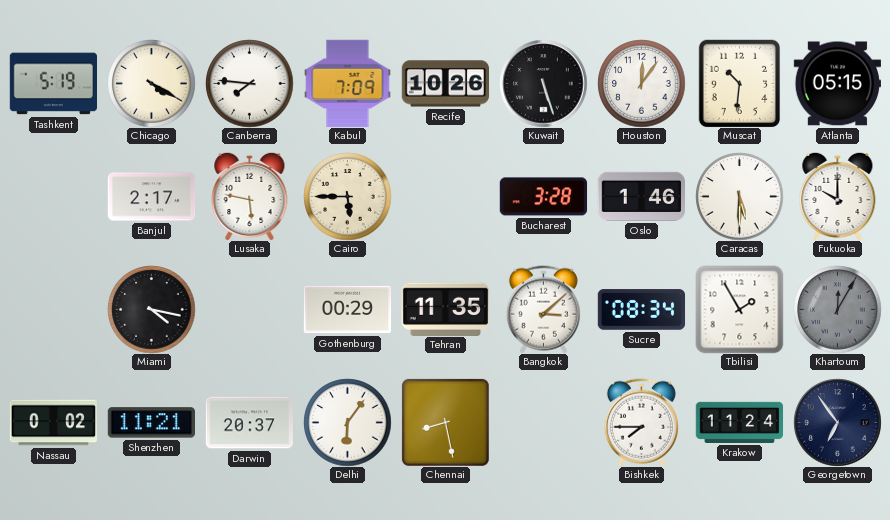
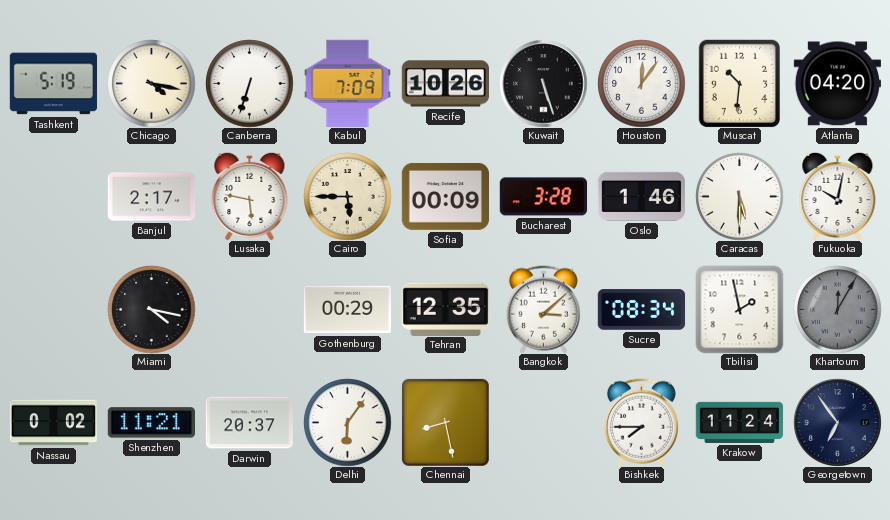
Chicago: 4:20 -> 4:17 (151, 83)
Canberra: 7:46 -> 6:33 (249, 83)
Atlanta: 05:15 -> 04:20 (837, 84)
Sofia: none -> 00:09 (445, 196)
Fukuoka: 10:00 -> 10:02 (838, 196)
Tehran: 11:35 -> 12:35 (445, 309)
Tbilisi: 1:55 -> 1:58 (739, 309)
